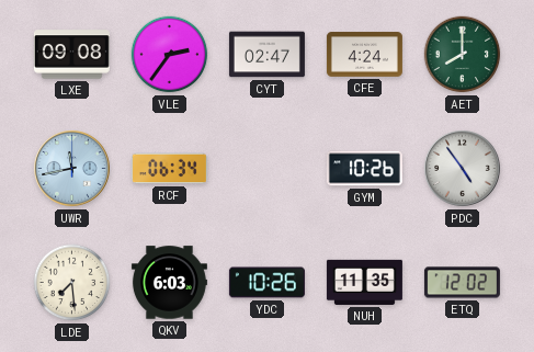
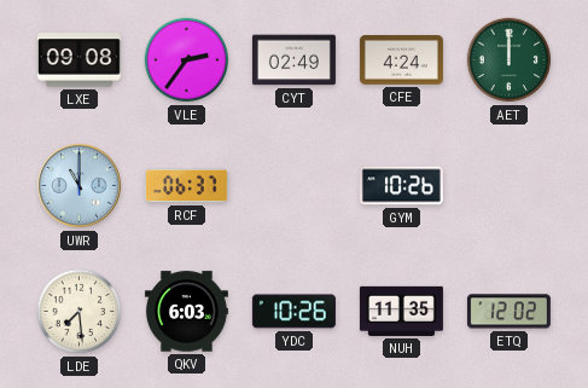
CYT: 02:47 -> 02:49 (293, 60)
AET: 8:00 -> 12:00 (510, 60)
UWR: 11:43 -> 11:00 (80, 186)
RCF: 06:34 -> 06:37 (186, 186)
PDC: 4:54 -> none (463, 169)
